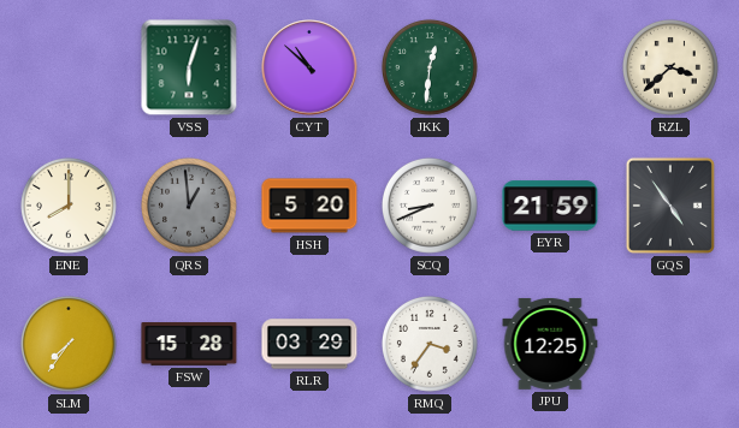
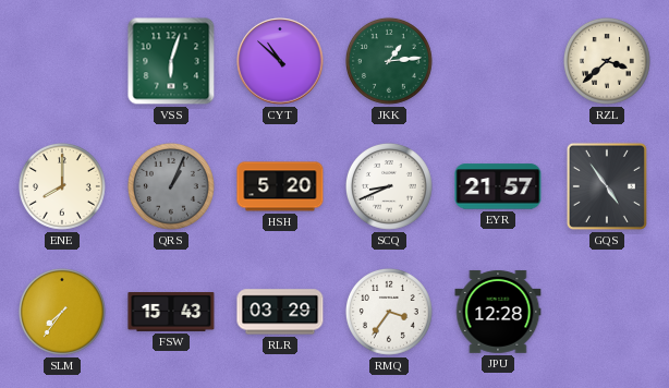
JKK: 12:31 -> 1:14 (389, 61)
QRS: 12:59 -> 1:04 (171, 186)
EYR: 21:59 -> 21:57 (498, 186)
FSW: 15:28 -> 15:43 (171, 313)
JPU: 12:25 -> 12:28 (498, 312)
